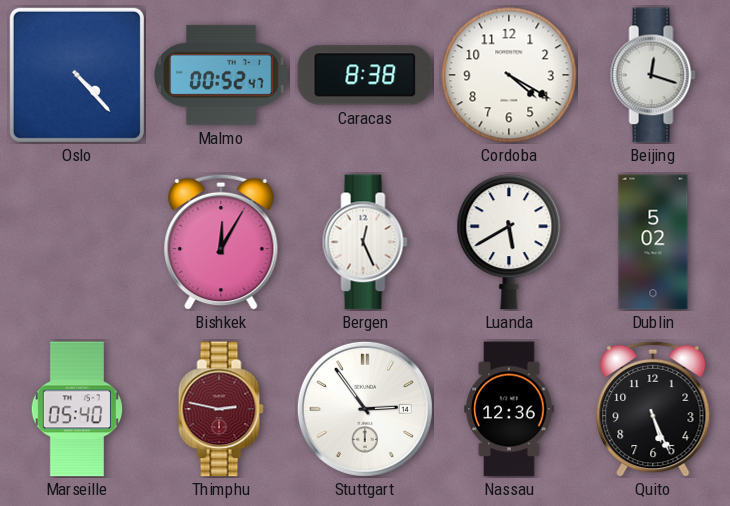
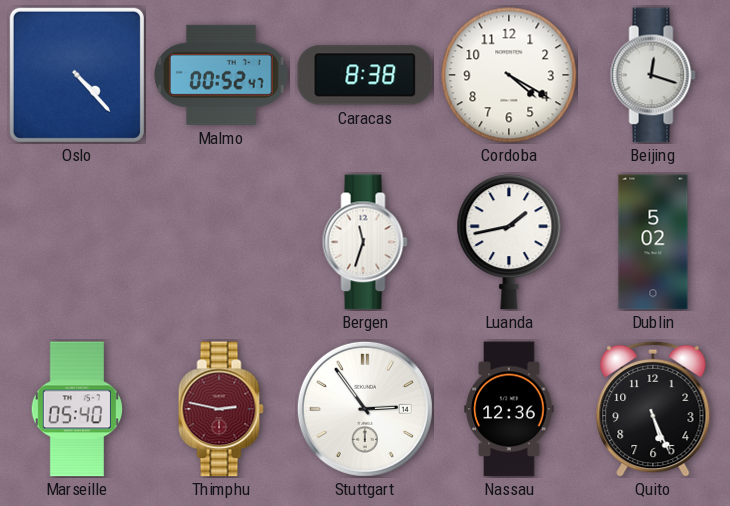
Bishkek: 12:05 -> none (221, 242)
Bergen: 12:26 -> 11:33 (365, 242)
Luanda: 5:40 -> 1:43 (509, 242)
